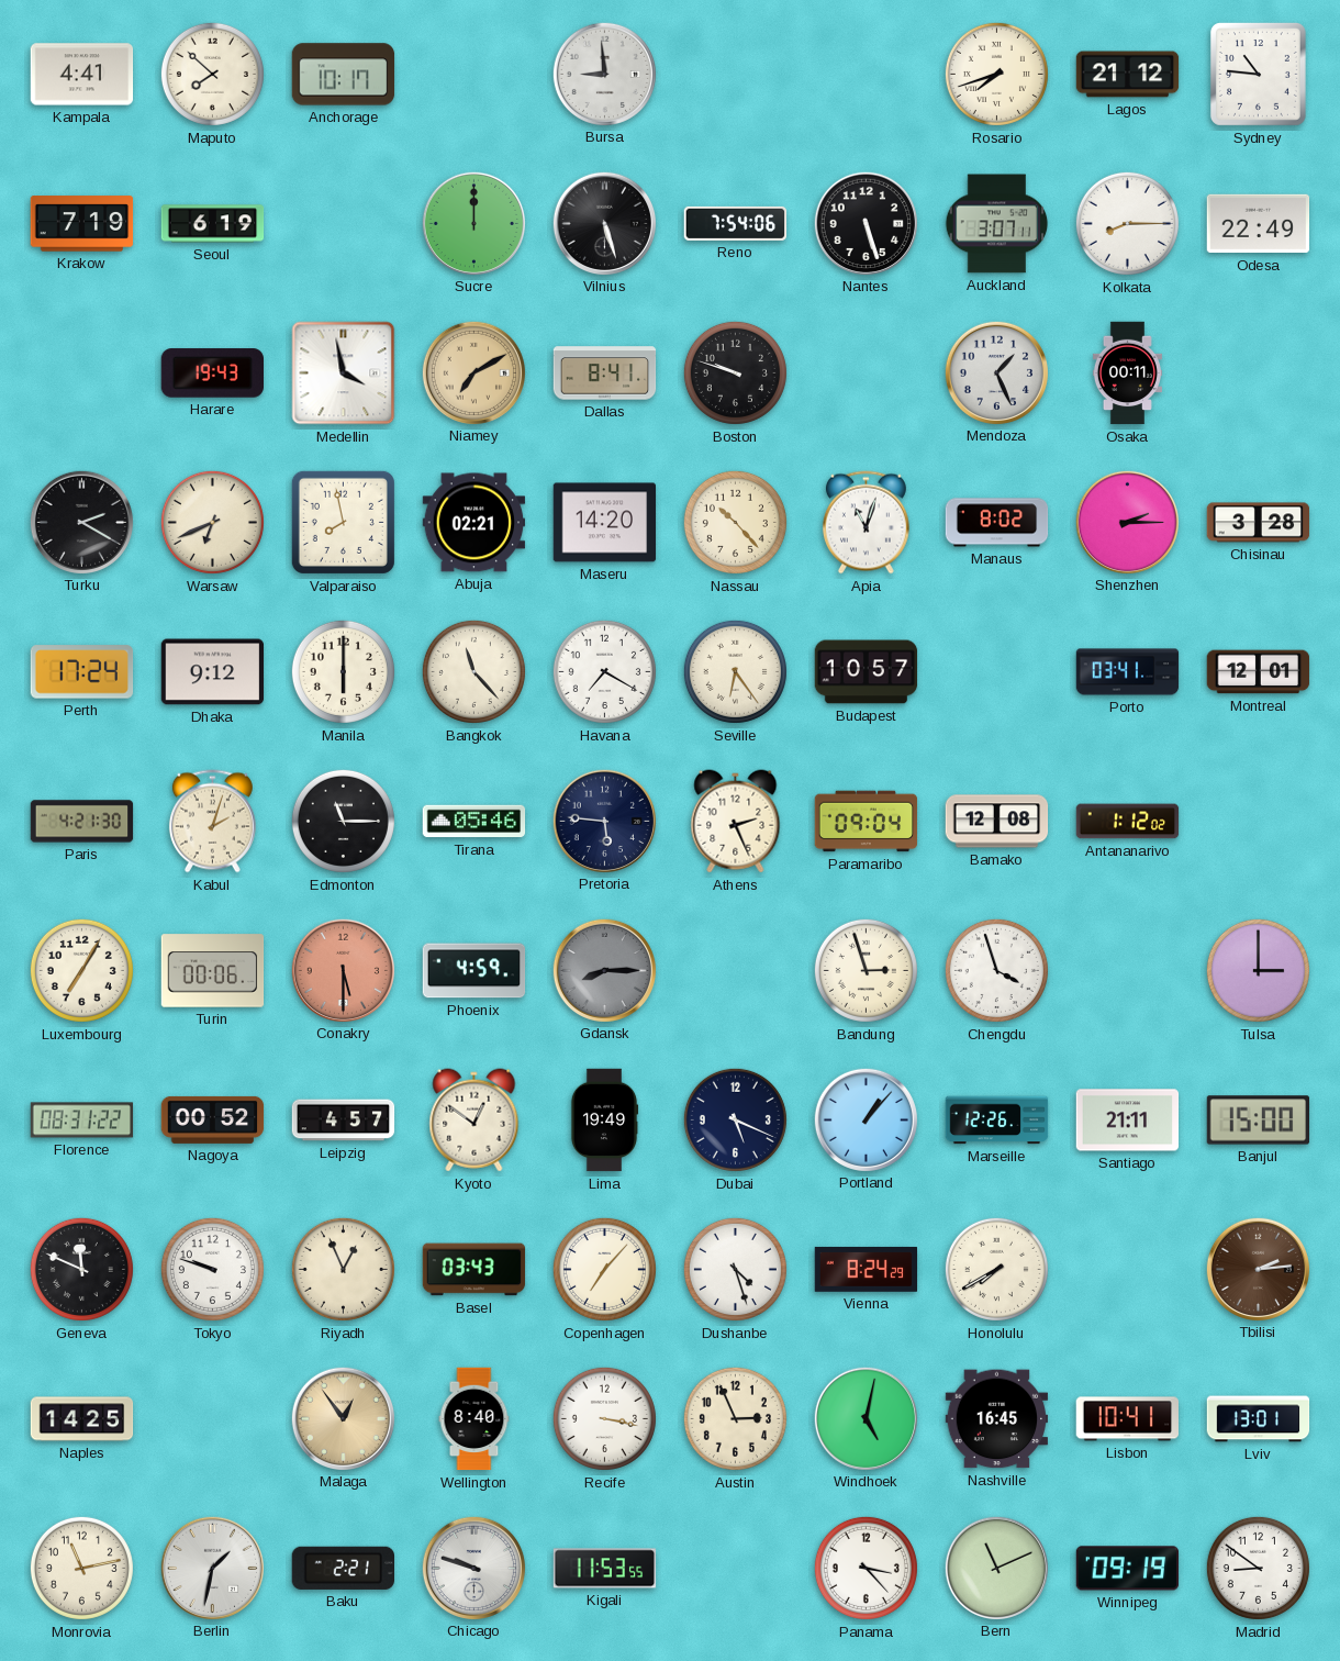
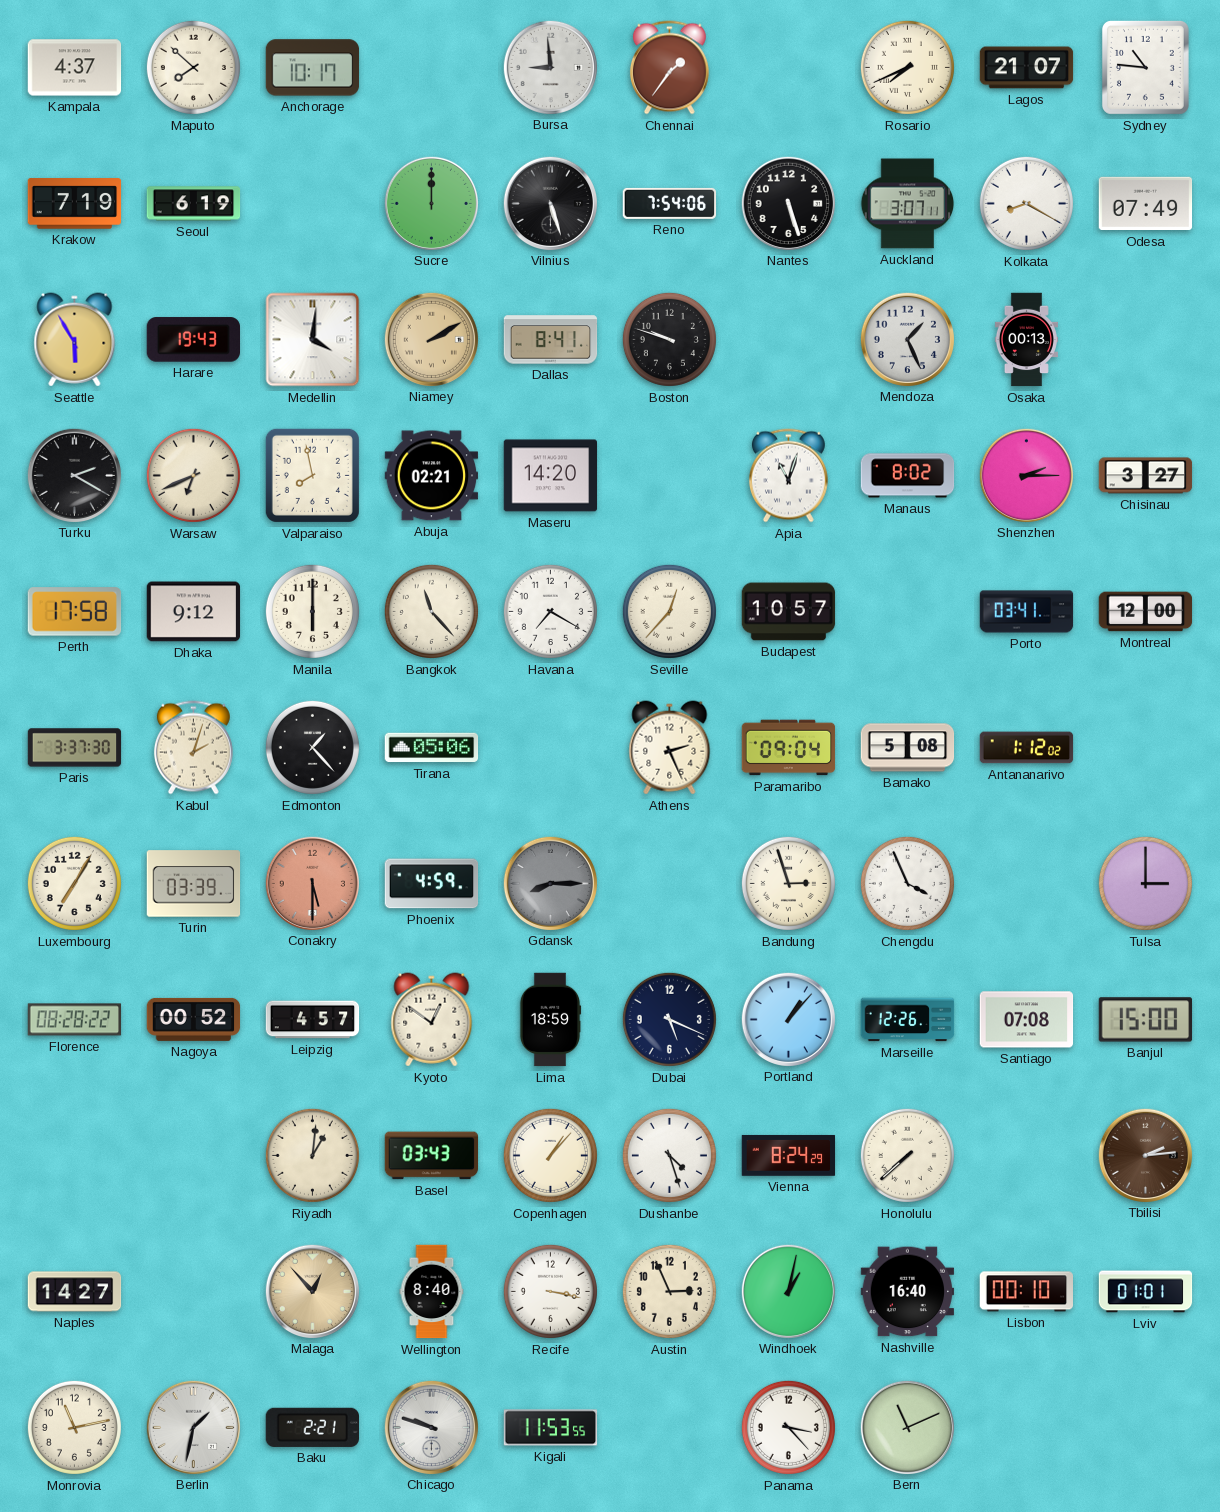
Kampala: 4:41 -> 4:37 (75, 68)
Chennai: none -> 1:36 (669, 68)
Rosario: 7:42 -> 7:41 (907, 67)
Lagos: 21:12 -> 21:07 (1027, 68)
Kolkata: 8:15 -> 8:20 (1026, 203)
Odesa: 22:49 -> 07:49 (1146, 204)
Seattle: none -> 5:55 (75, 340)
Medellin: 3:58 -> 4:01 (313, 340)
Niamey: 7:10 -> 2:10 (431, 339)
Osaka: 00:11 -> 00:13 (1026, 340)
Nassau: 10:23 -> none (735, 522)
Chisinau: 3:28 -> 3:27 (1146, 476)
Perth: 17:24 -> 17:58 (75, 612)
Seville: 6:24 -> 12:37 (669, 611)
Montreal: 12:01 -> 12:00 (1146, 612)
Paris: 4:21 -> 3:37 (75, 748)
Edmonton: 11:15 -> 1:23 (312, 747)
Tirana: 05:46 -> 05:06 (432, 748)
Pretoria: 5:46 -> none (604, 821)
Bamako: 12:08 -> 5:08 (908, 748)
Turin: 00:06 -> 03:39 (194, 884)
Chengdu: 3:57 -> 3:56 (907, 883)
Florence: 08:31 -> 08:28 (75, 1020)
Lima: 19:49 -> 18:59 (550, 1020)
Santiago: 21:11 -> 07:08 (1027, 1020)
Geneva: 11:49 -> none (81, 1269)
Tokyo: 9:48 -> none (212, 1269)
Riyadh: 12:56 -> 1:01 (312, 1155)
Copenhagen: 7:07 -> 1:07 (550, 1155)
Honolulu: 7:40 -> 7:38 (907, 1155)
Naples: 14:25 -> 14:27 (75, 1292)
Malaga: 12:54 -> 12:53 (312, 1291)
Windhoek: 5:02 -> 1:02 (788, 1291)
Nashville: 16:45 -> 16:40 (908, 1292)
Lisbon: 10:41 -> 00:10 (1027, 1292)
Lviv: 13:01 -> 01:01 (1146, 1292)
Winnipeg: 09:19 -> none (1128, 1569)
Madrid: 8:51 -> none (1258, 1568)
